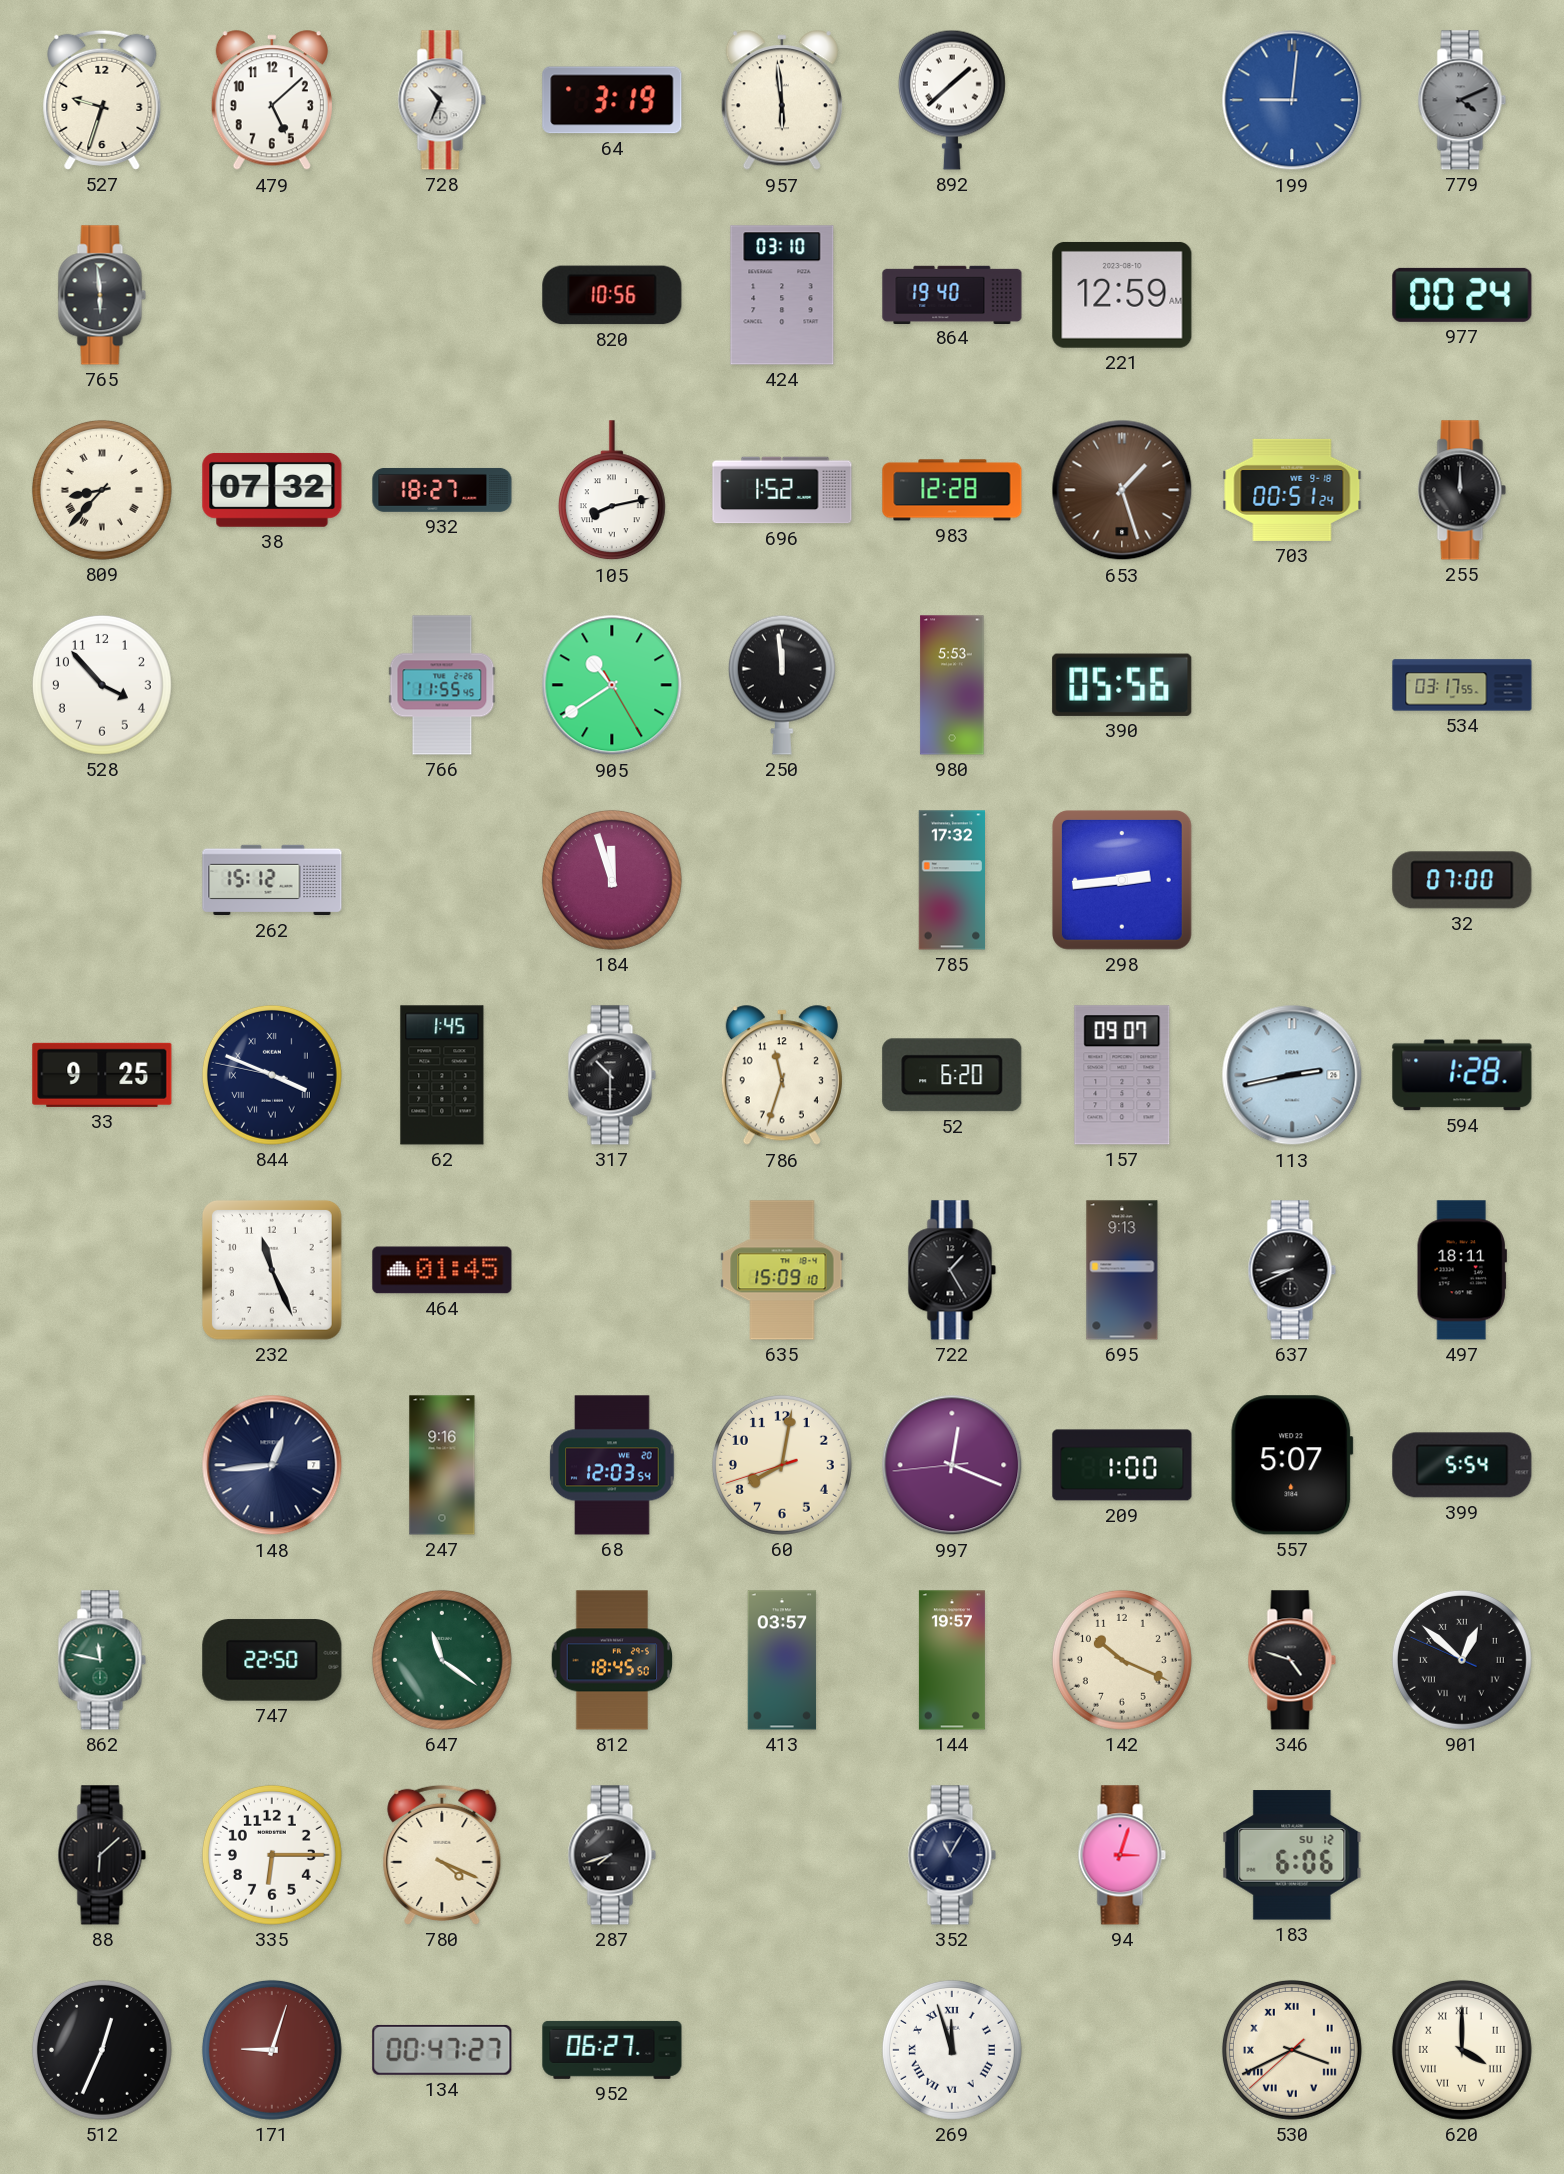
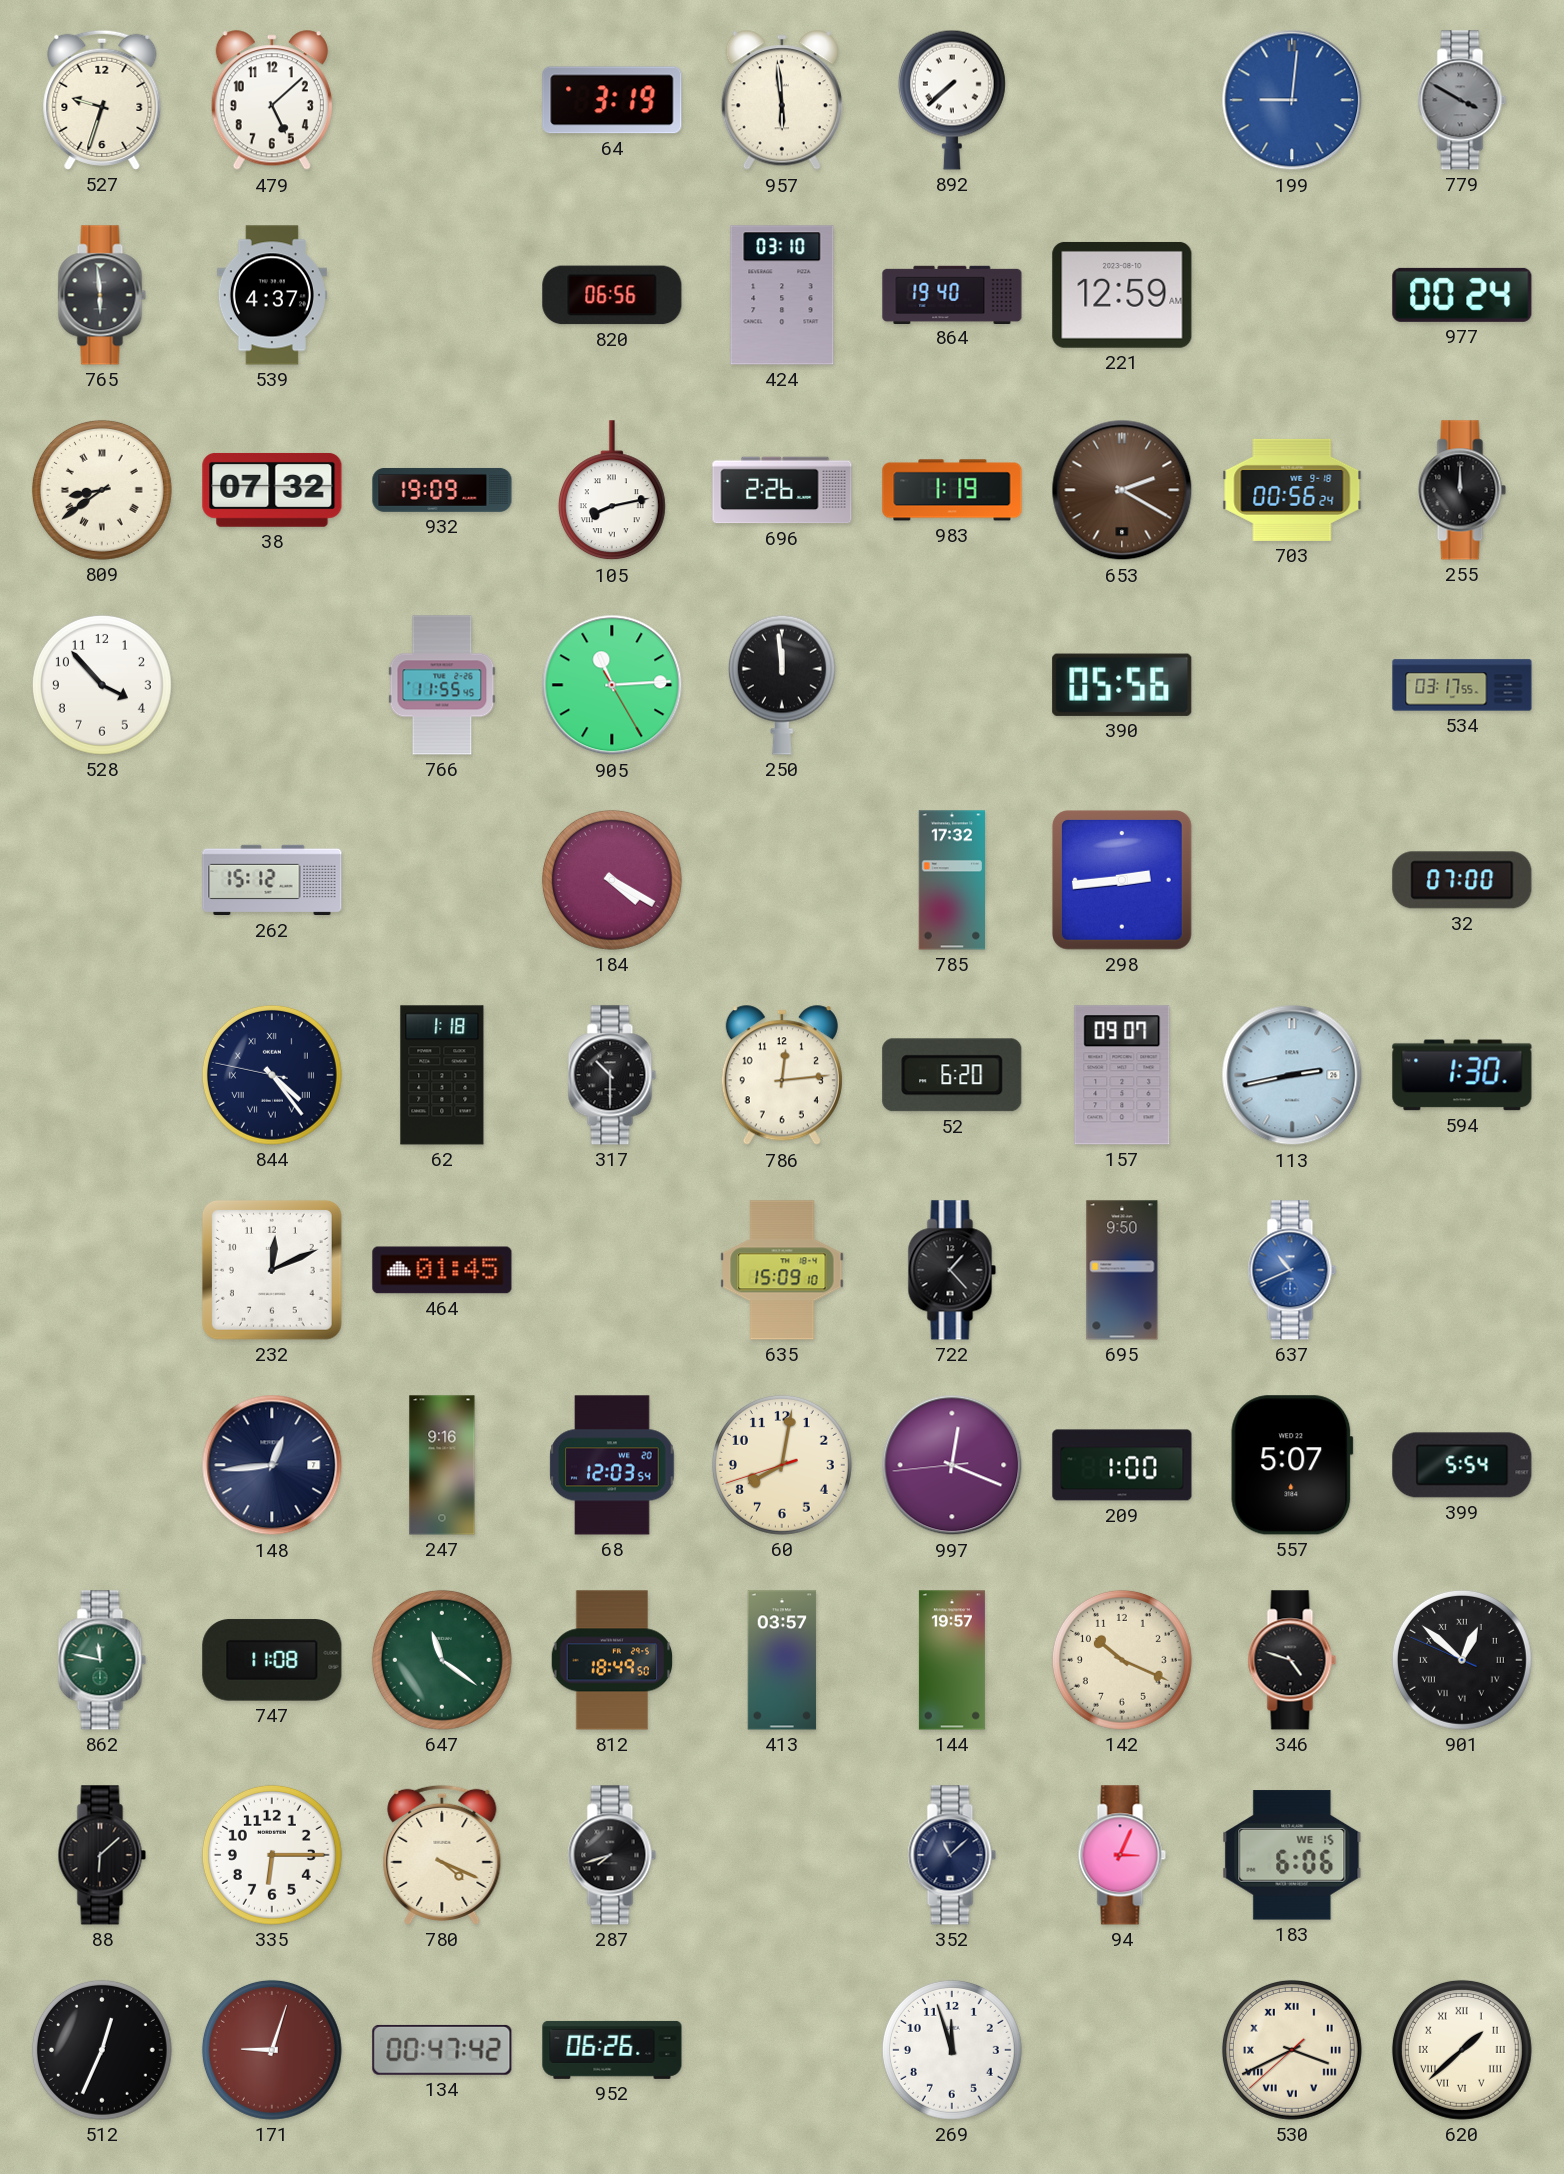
728: 10:34 -> none (442, 100)
892: 1:38 -> 7:38 (952, 100)
779: 4:11 -> 3:50 (1462, 100)
539: none -> 4:37 (272, 295)
820: 10:56 -> 06:56 (612, 295)
809: 8:37 -> 8:39 (102, 490)
932: 18:27 -> 19:09 (442, 490)
696: 1:52 -> 2:26 (782, 490)
983: 12:28 -> 1:19 (952, 490)
653: 1:27 -> 2:20 (1122, 490)
703: 00:51 -> 00:56 (1292, 490)
905: 10:39 -> 11:14 (612, 685)
980: 5:53 -> none (952, 685)
184: 11:57 -> 4:20 (612, 880)
33: 9:25 -> none (102, 1075)
844: 3:48 -> 4:23 (272, 1075)
62: 1:45 -> 1:18 (442, 1075)
786: 11:33 -> 12:14 (782, 1076)
594: 1:28 -> 1:30 (1462, 1075)
232: 11:26 -> 12:11 (272, 1270)
722: 1:25 -> 1:23 (952, 1270)
695: 9:13 -> 9:50 (1122, 1270)
637: 8:41 -> 10:41 (1292, 1270)
637 dial: black -> blue (1292, 1270)
497: 18:11 -> none (1462, 1270)
747: 22:50 -> 11:08 (272, 1660)
812: 18:45 -> 18:49 (612, 1660)
352: 11:05 -> 11:08 (952, 1855)
94: 3:03 -> 3:04 (1122, 1855)
183 date: SU 12 -> WE 15 (1292, 1855)
134: 00:47:27 -> 00:47:42 (442, 2050)
952: 06:27 -> 06:26 (612, 2050)
269 numerals: Roman -> Arabic (952, 2050)
620: 4:00 -> 1:38 (1462, 2050)
